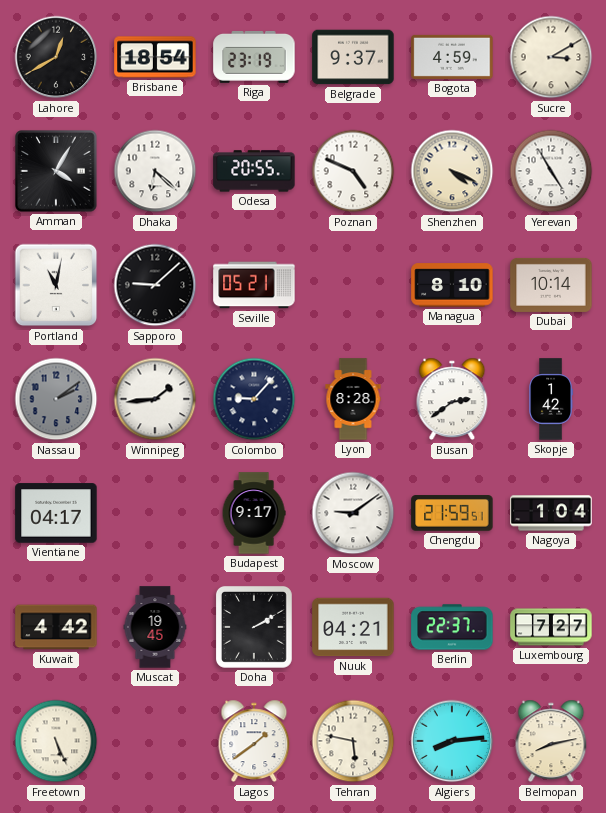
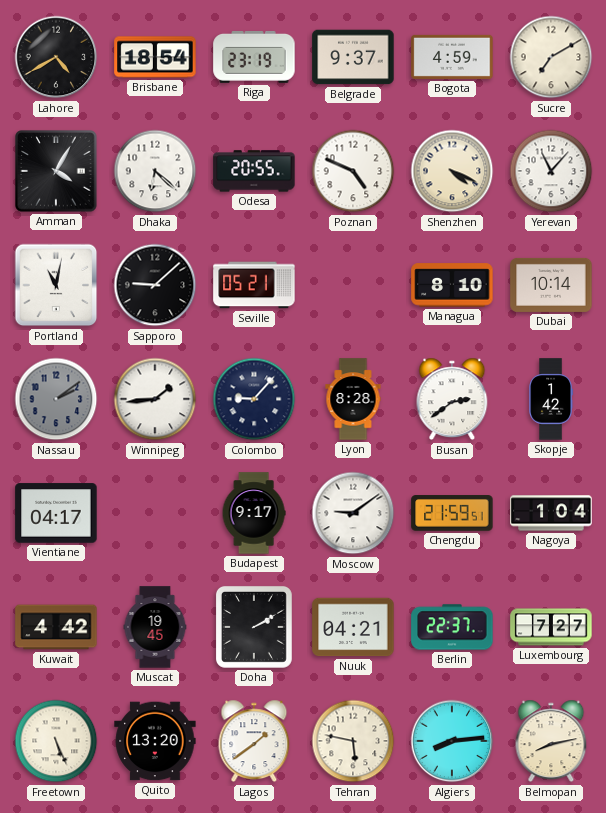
Lahore: 12:40 -> 4:40 (56, 57)
Sucre: 3:10 -> 7:10 (551, 57)
Yerevan: 4:55 -> 11:07 (551, 171)
Quito: none -> 13:20 (155, 741)
